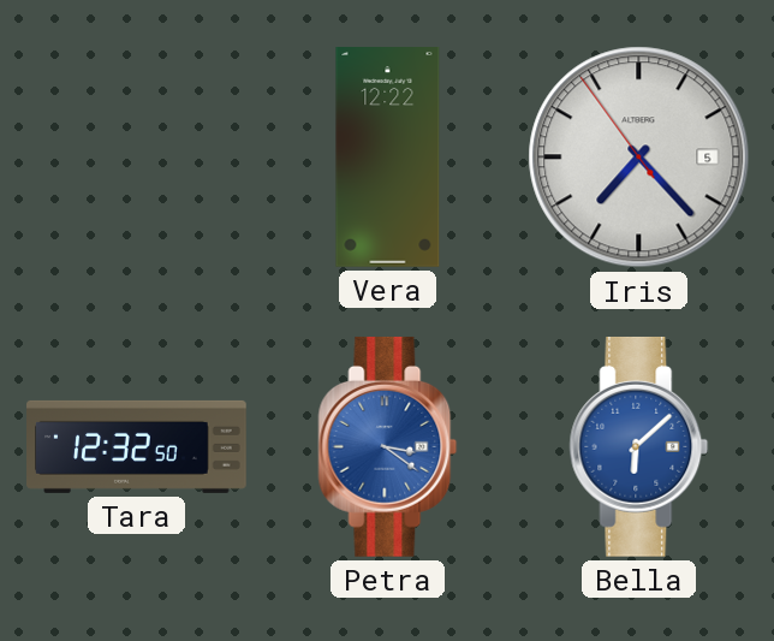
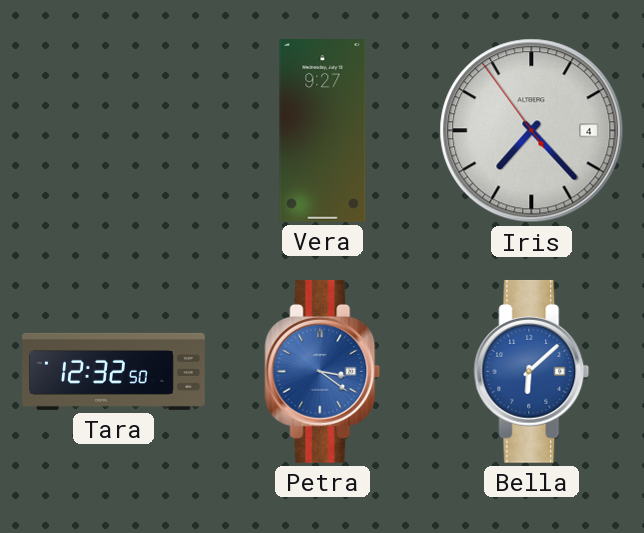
Vera: 12:22 -> 9:27 (323, 131)
Iris date: 5 -> 4 (532, 131)
